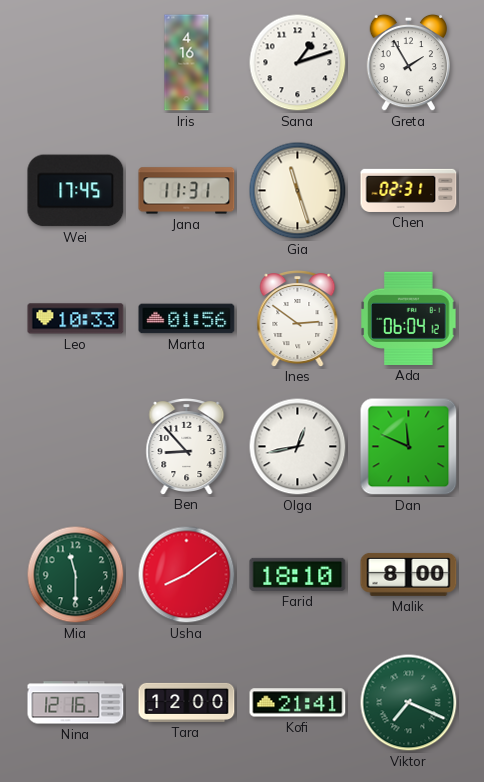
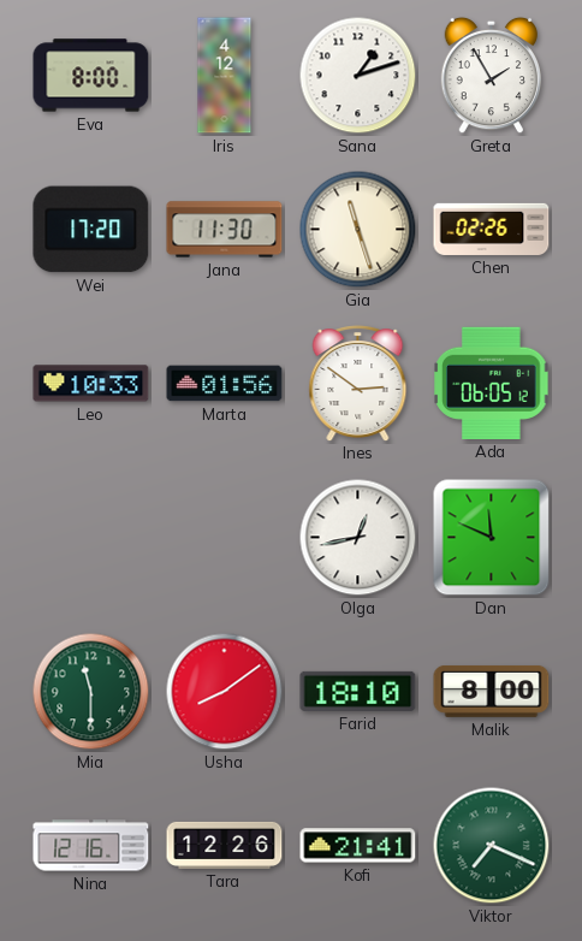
Eva: none -> 8:00 (91, 76)
Iris: 4:16 -> 4:12 (225, 76)
Wei: 17:45 -> 17:20 (91, 230)
Jana: 11:31 -> 11:30 (225, 230)
Chen: 02:31 -> 02:26 (492, 229)
Ada: 06:04 -> 06:05 (492, 383)
Ben: 8:53 -> none (187, 447)
Tara: 12:00 -> 12:26 (225, 845)
